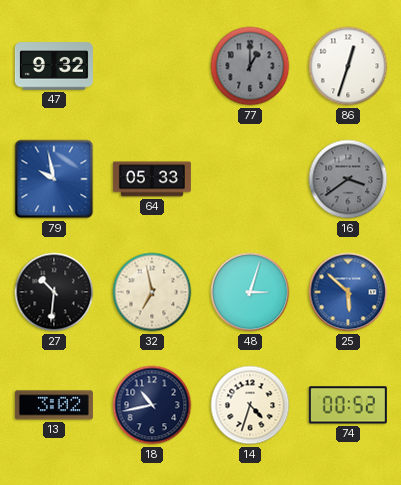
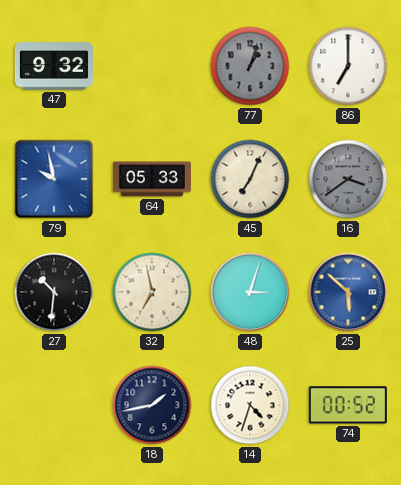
77: 1:00 -> 1:03 (250, 66)
86: 12:33 -> 7:00 (348, 66)
45: none -> 7:04 (250, 179)
13: 3:02 -> none (54, 405)
18: 10:43 -> 1:43 (152, 405)
